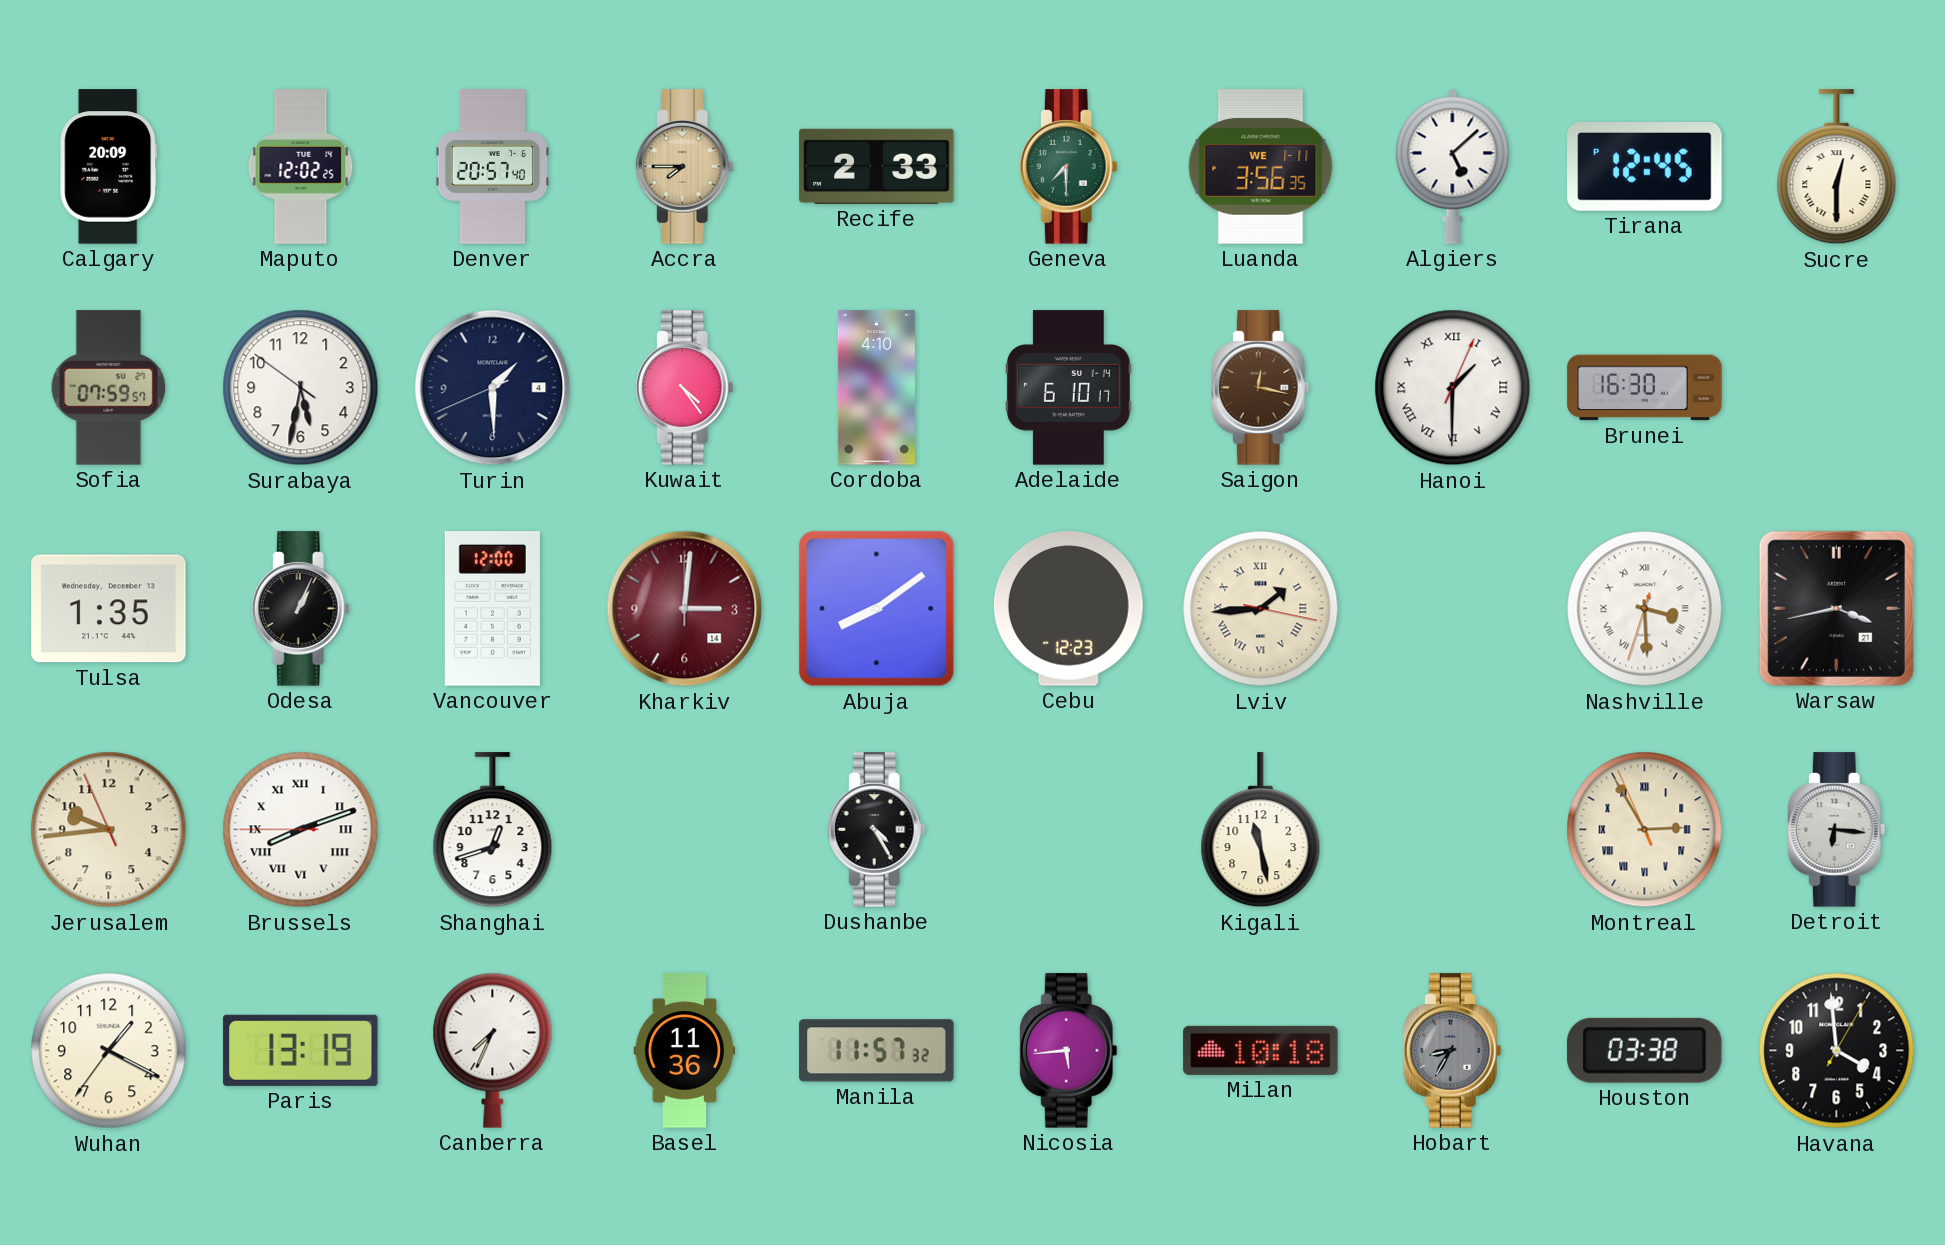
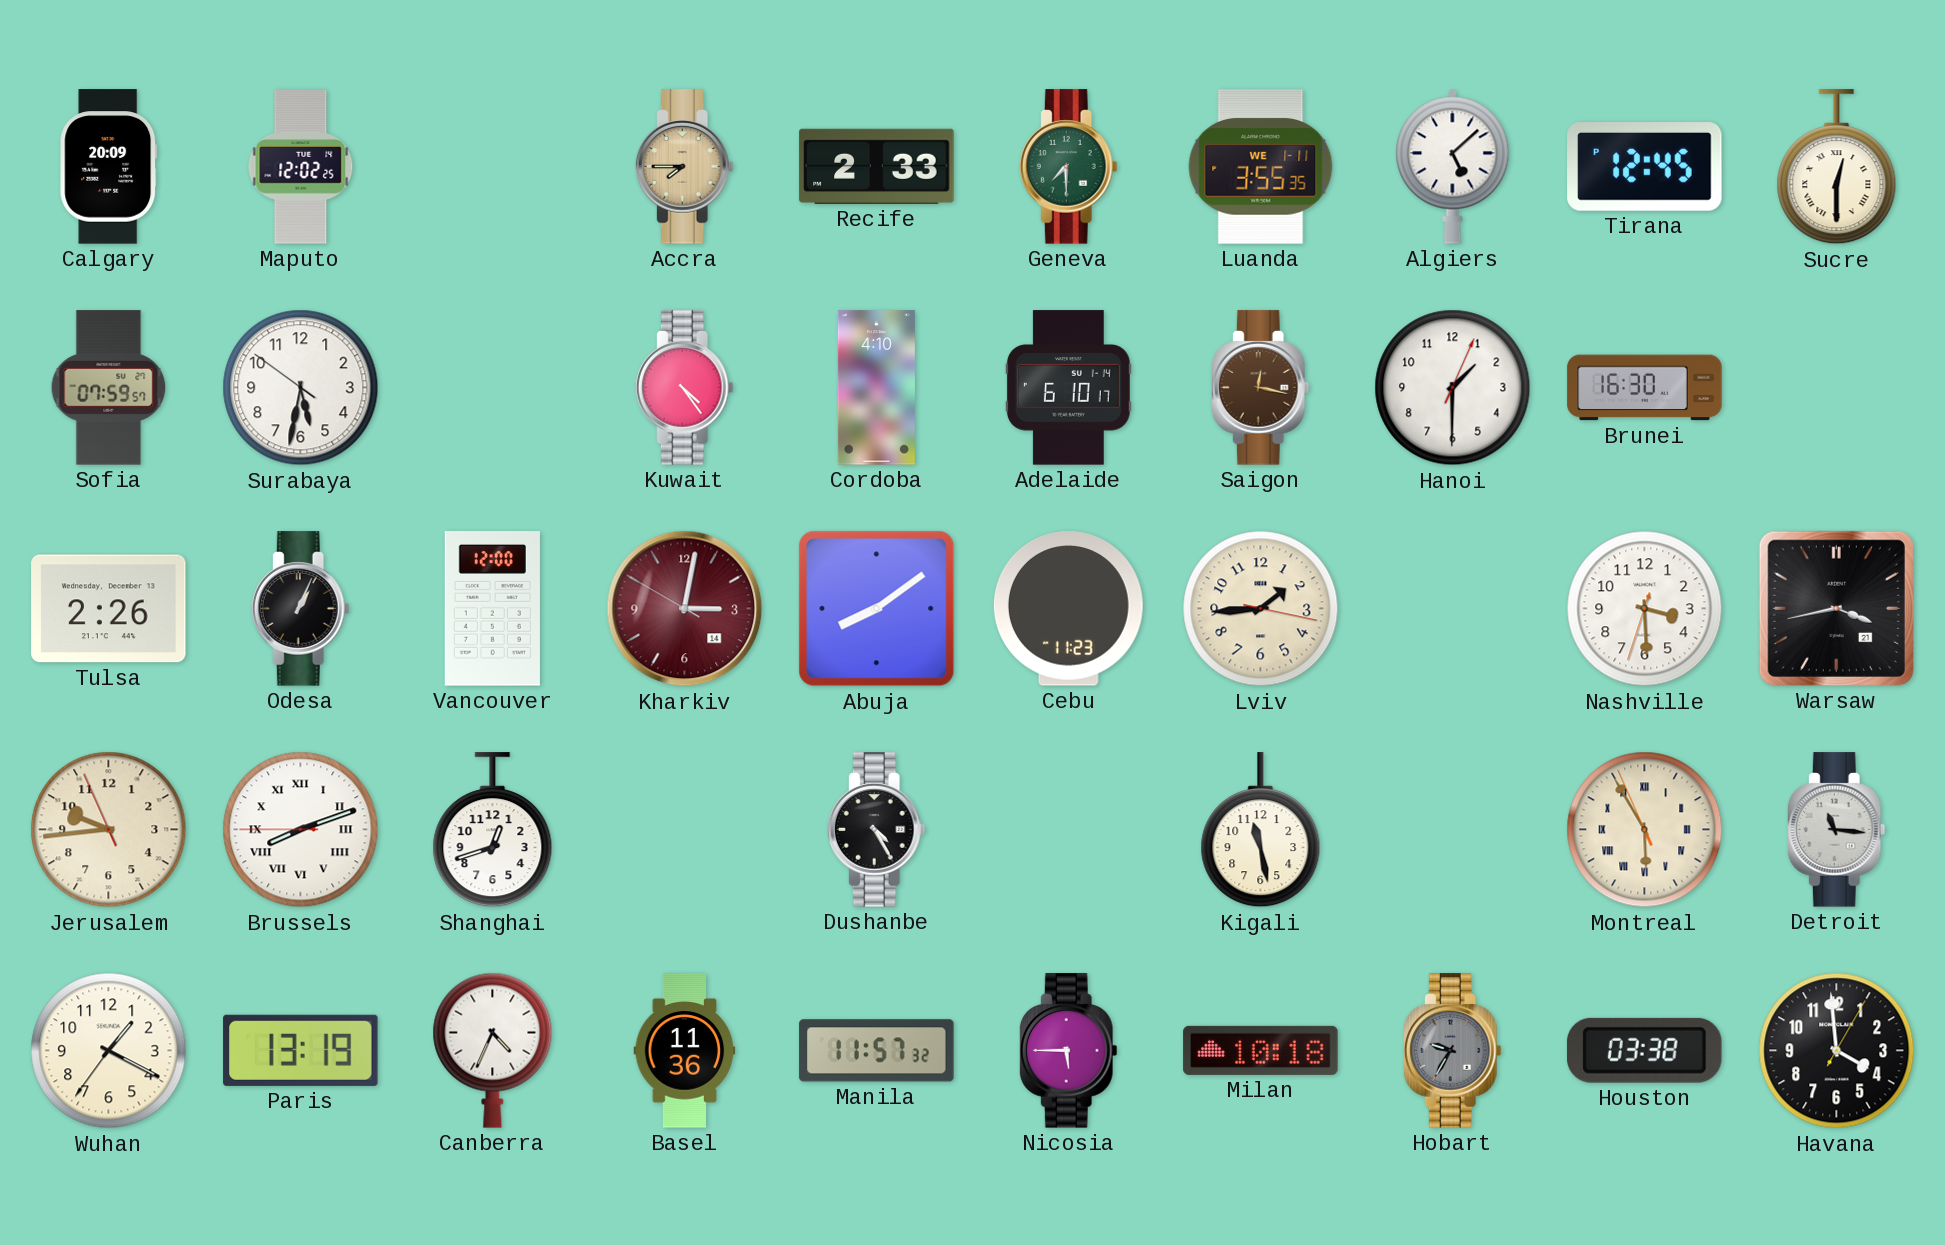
Denver: 20:57 -> none (493, 167)
Luanda: 3:56 -> 3:55 (1261, 167)
Turin: 1:29 -> none (493, 388)
Hanoi numerals: Roman -> Arabic (1453, 388)
Tulsa: 1:35 -> 2:26 (109, 609)
Kharkiv: 3:01:00 -> 3:01:50 (685, 609)
Cebu: 12:23 -> 11:23 (1068, 609)
Lviv numerals: Roman -> Arabic (1261, 609)
Nashville numerals: Roman -> Arabic (1645, 609)
Montreal: 2:54 -> 5:54 (1645, 830)
Detroit: 6:16 -> 11:16 (1836, 830)
Canberra: 7:34 -> 4:34 (493, 1050)
Nicosia: 5:44 -> 5:45 (1068, 1051)
Hobart: 8:35 -> 9:35 (1452, 1051)
